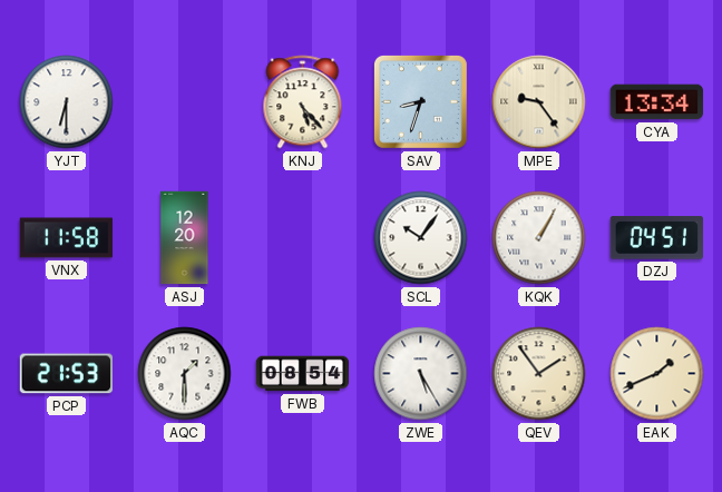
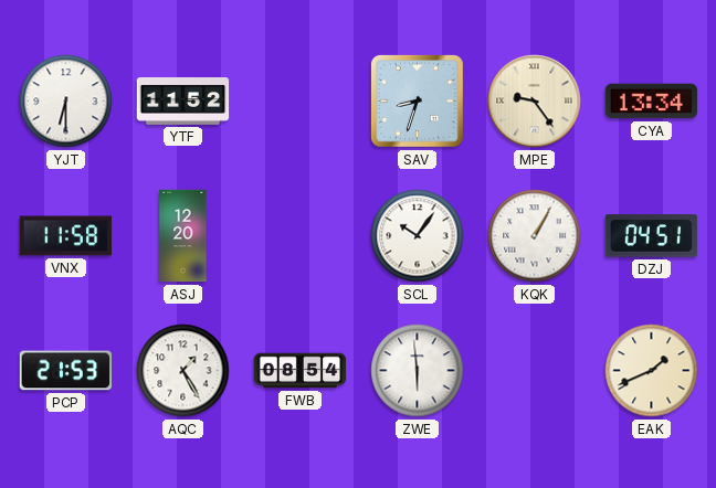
YTF: none -> 11:52 (183, 102)
KNJ: 5:23 -> none (303, 102)
AQC: 1:30 -> 1:25 (183, 371)
ZWE: 5:25 -> 5:59 (418, 371)
QEV: 1:54 -> none (539, 374)
